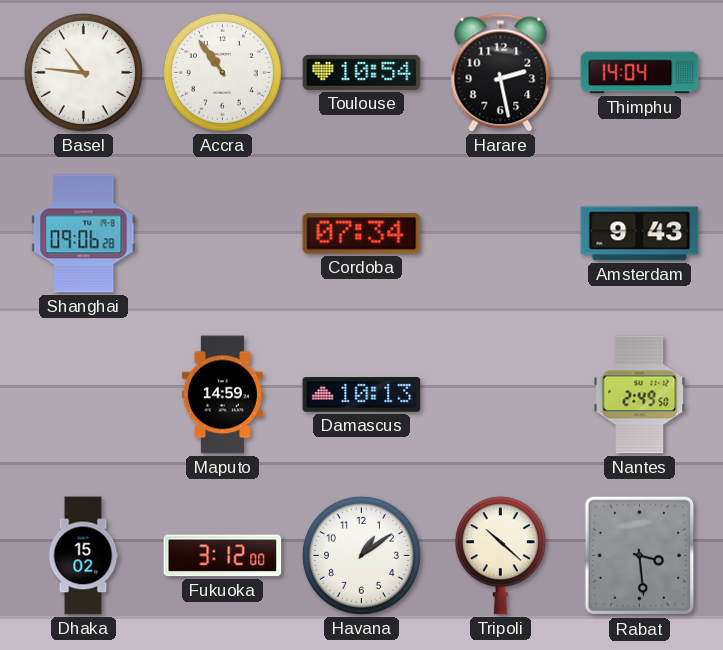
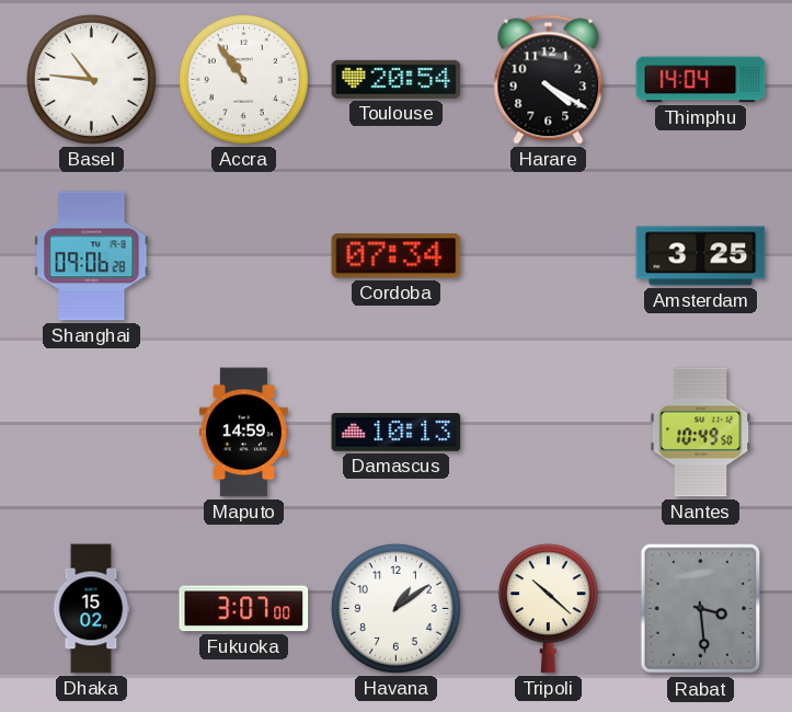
Toulouse: 10:54 -> 20:54 (397, 79)
Harare: 2:28 -> 4:20 (549, 80)
Amsterdam: 9:43 -> 3:25 (701, 256)
Nantes: 2:49 -> 10:49 (701, 433)
Fukuoka: 3:12 -> 3:07 (244, 609)
